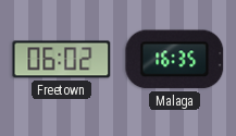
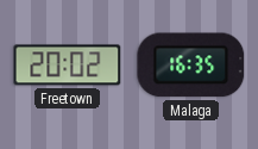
Freetown: 06:02 -> 20:02 (68, 66)
